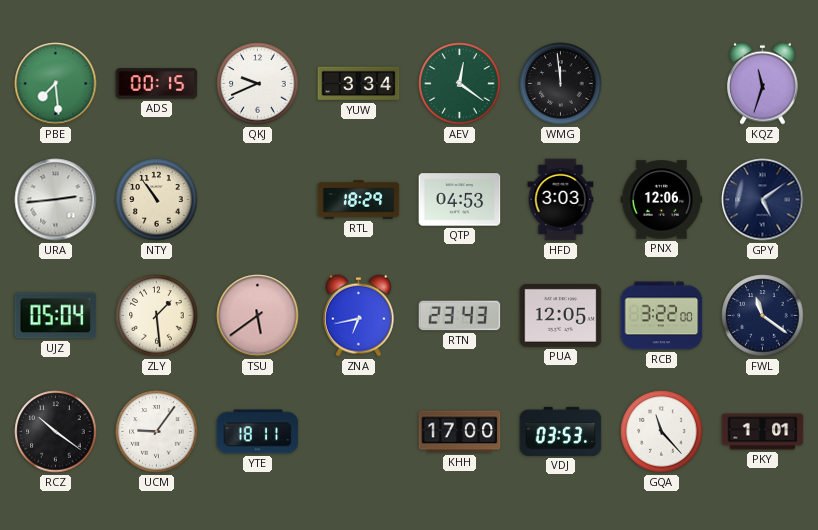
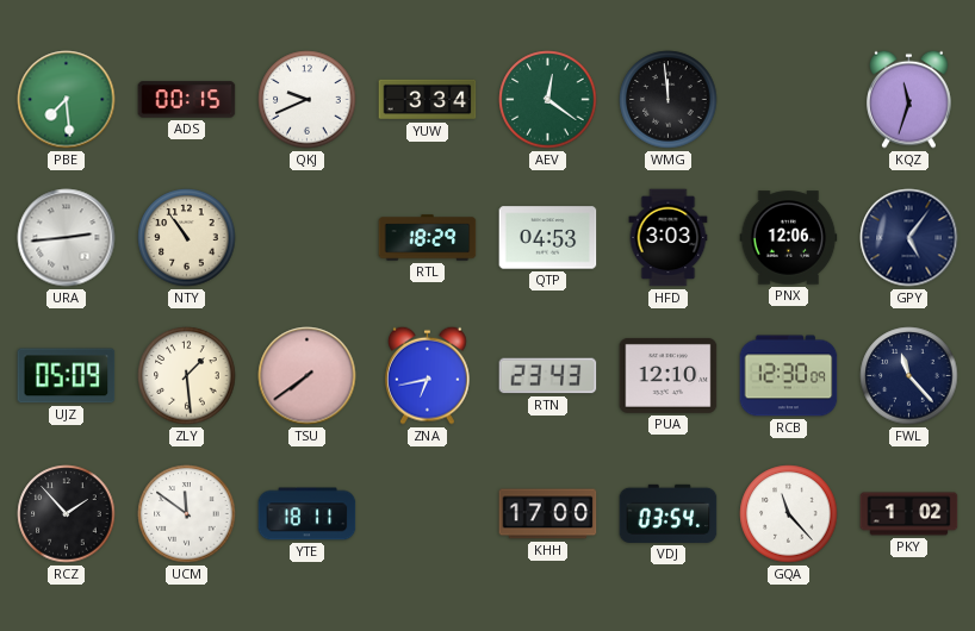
GPY: 5:09 -> 5:06 (909, 238)
UJZ: 05:04 -> 05:09 (67, 376)
TSU: 5:39 -> 7:39 (308, 376)
PUA: 12:05 -> 12:10 (669, 375)
RCB: 3:22 -> 12:30 (789, 376)
FWL: 11:21 -> 11:23 (909, 376)
RCZ: 10:21 -> 1:53 (67, 514)
UCM: 9:06 -> 11:51 (187, 514)
VDJ: 03:53 -> 03:54 (669, 513)
PKY: 1:01 -> 1:02 (909, 514)
